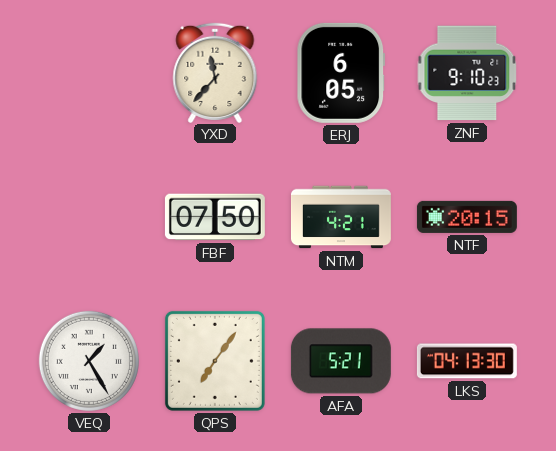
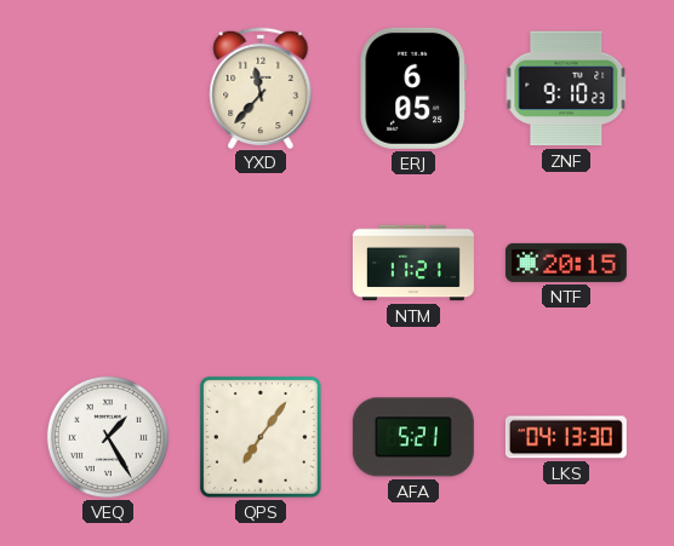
FBF: 07:50 -> none (215, 217)
NTM: 4:21 -> 11:21 (413, 263)
